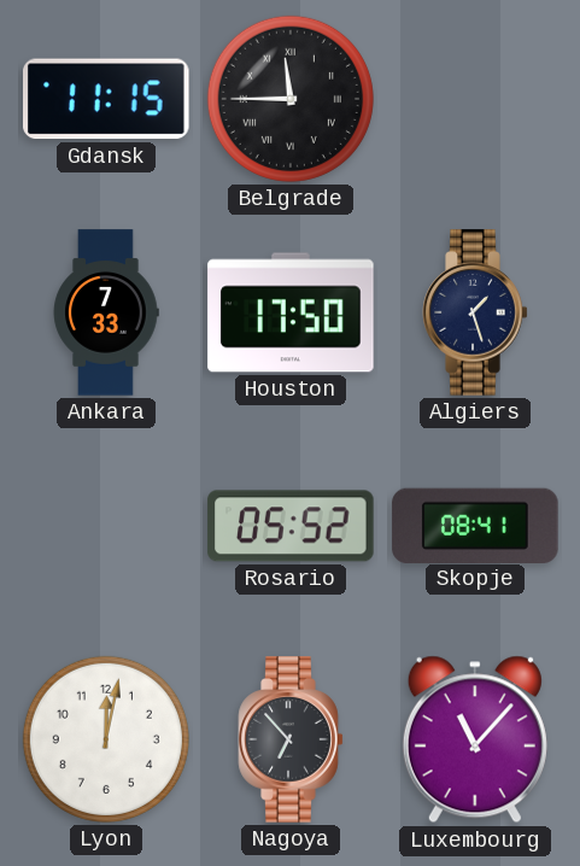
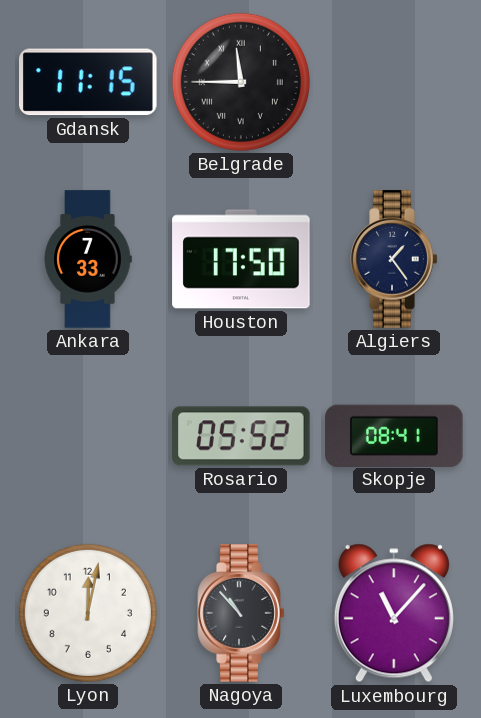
Algiers: 1:27 -> 1:24 (394, 259)
Nagoya: 6:53 -> 10:53 (241, 613)
